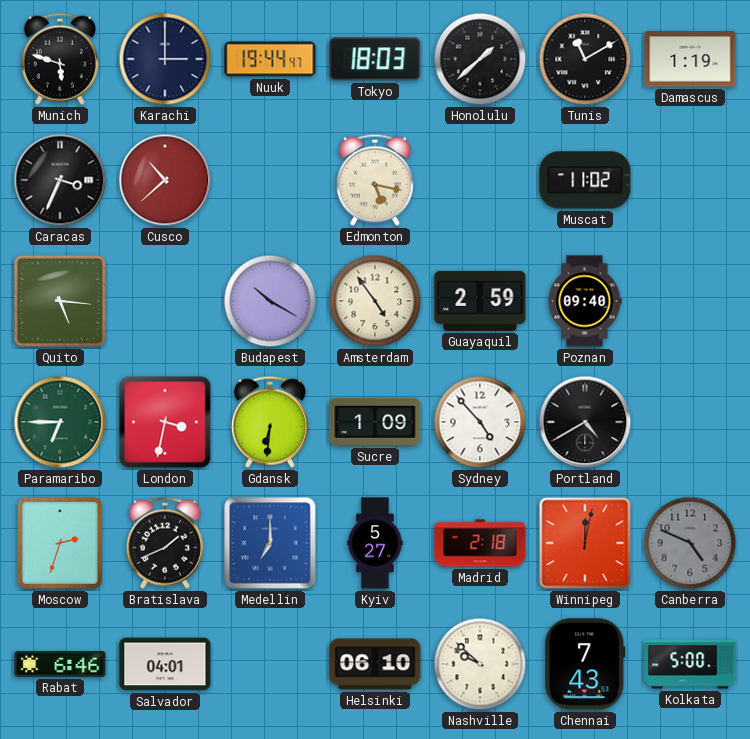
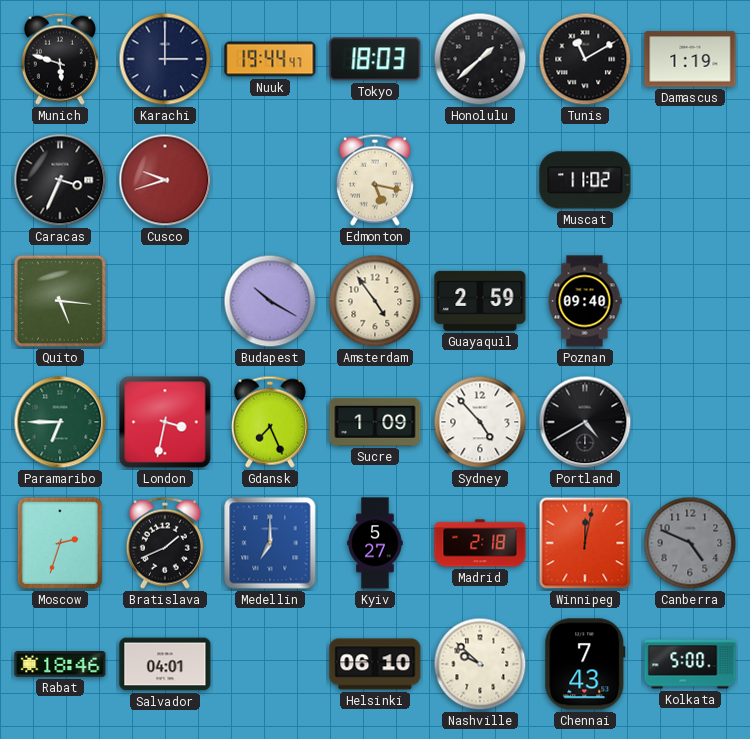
Cusco: 10:38 -> 9:42 (165, 180)
Gdansk: 6:31 -> 7:26 (270, 422)
Rabat: 6:46 -> 18:46 (60, 665)
